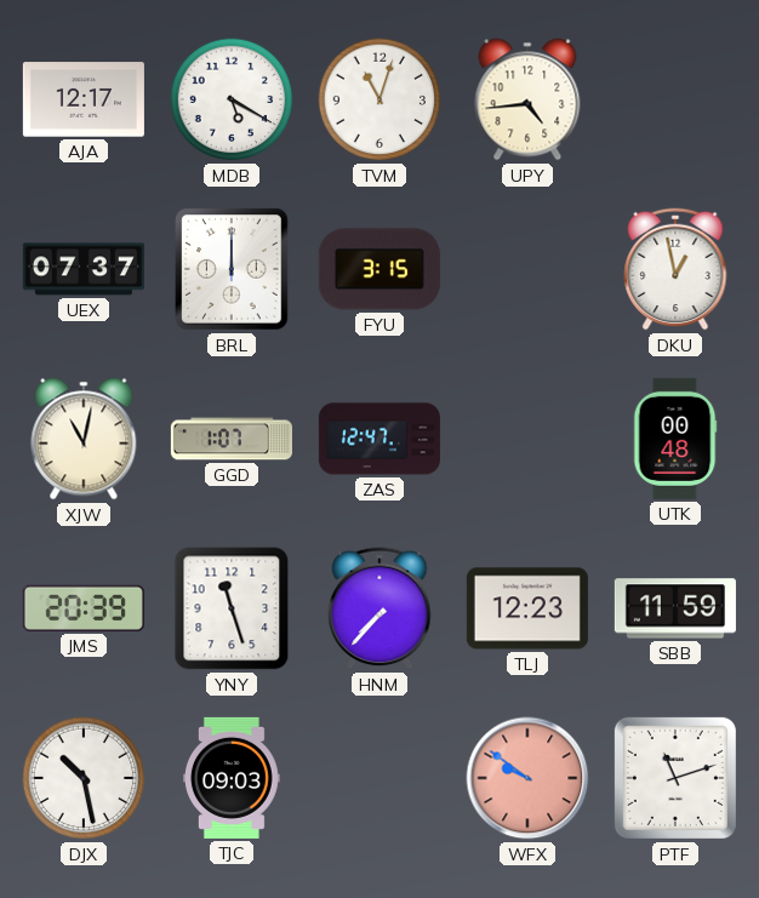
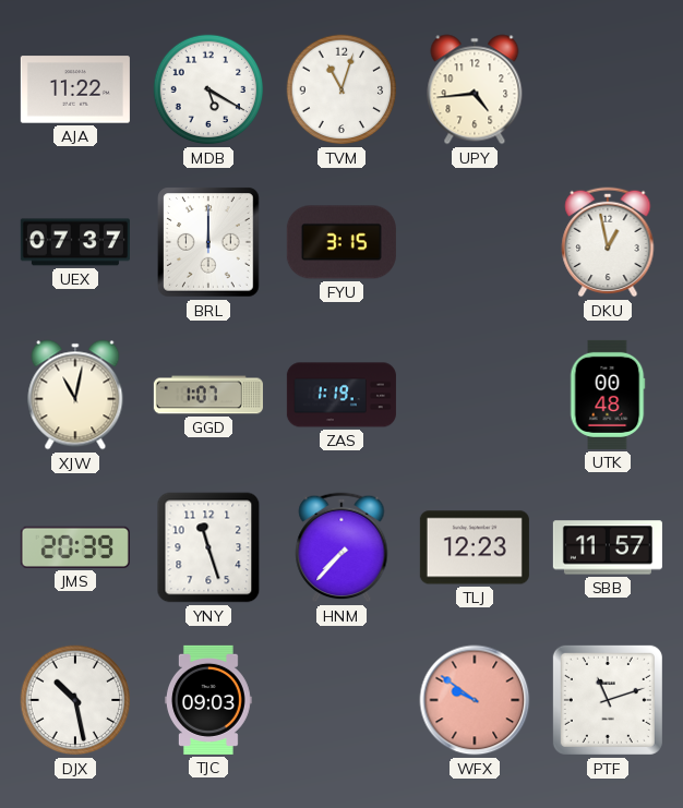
AJA: 12:17 -> 11:22 (75, 89)
ZAS: 12:47 -> 1:19 (341, 395)
SBB: 11:59 -> 11:57 (608, 547)
